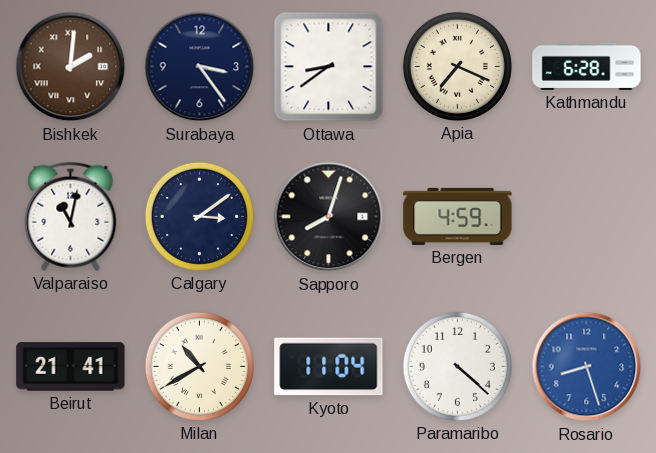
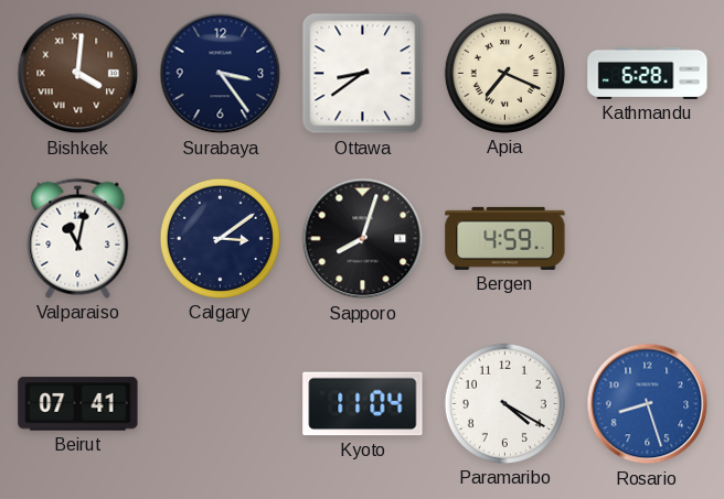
Bishkek: 2:01 -> 4:01 (78, 74)
Beirut: 21:41 -> 07:41 (78, 404)
Milan: 10:40 -> none (199, 366)
Paramaribo: 4:22 -> 4:20 (504, 403)
